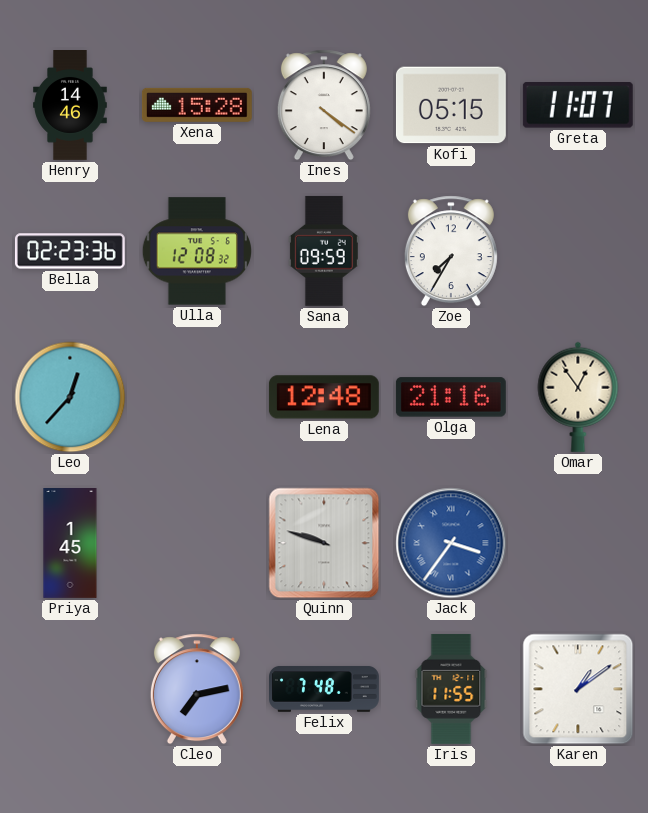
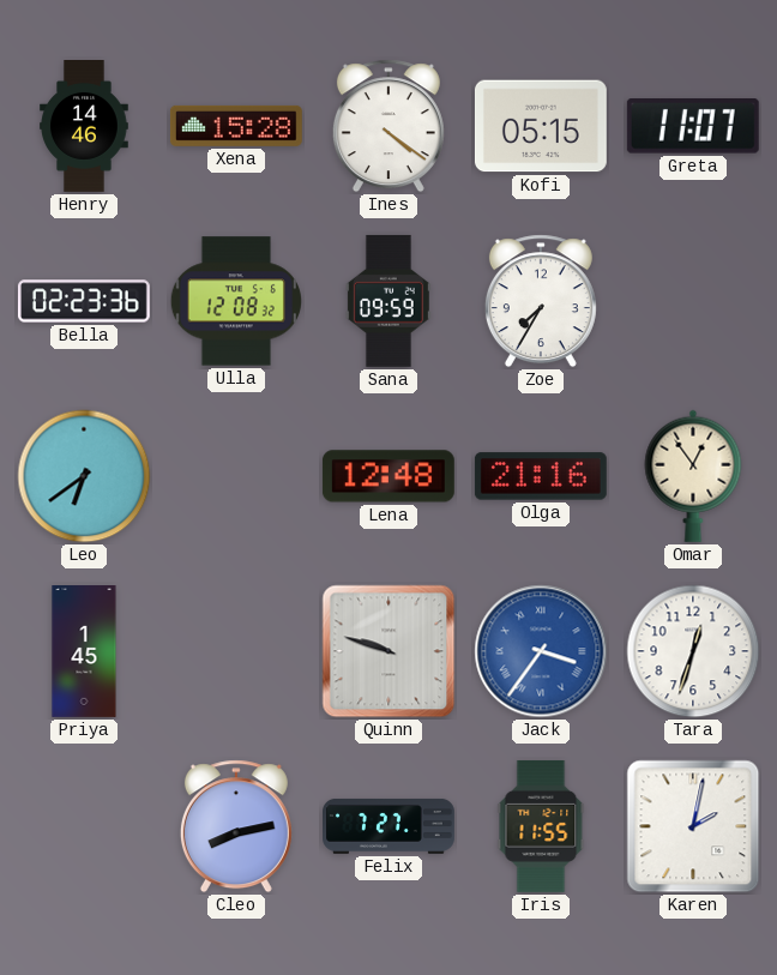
Leo: 12:37 -> 6:39 (84, 476)
Tara: none -> 12:33 (693, 651)
Cleo: 7:13 -> 8:13 (236, 826)
Felix: 7:48 -> 7:27 (390, 826)
Karen: 1:09 -> 2:02 (693, 826)
